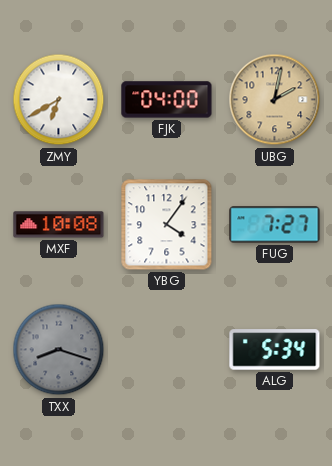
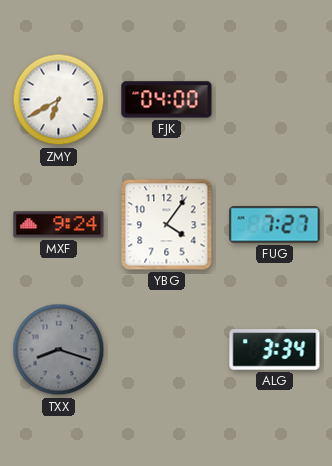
UBG: 2:02 -> none (275, 100)
MXF: 10:08 -> 9:24 (59, 225)
ALG: 5:34 -> 3:34 (275, 350)
